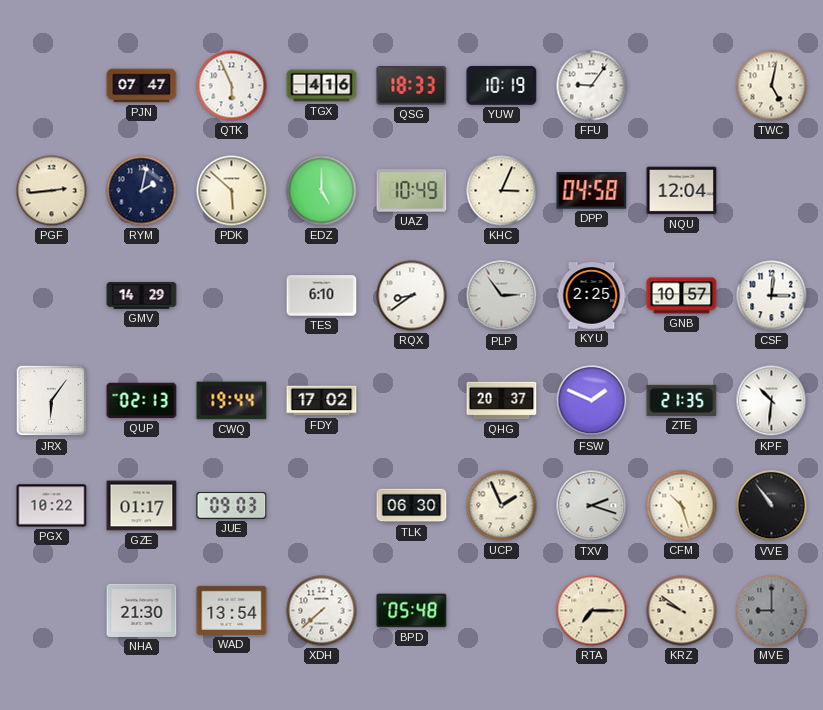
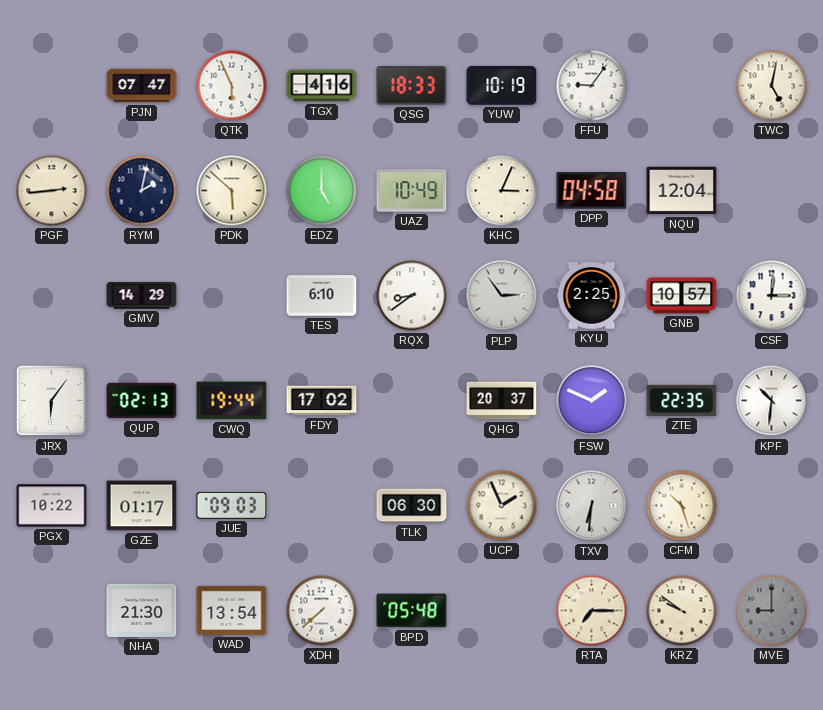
ZTE: 21:35 -> 22:35 (682, 400)
TXV: 2:18 -> 6:31 (592, 506)
VVE: 10:54 -> none (772, 506)
